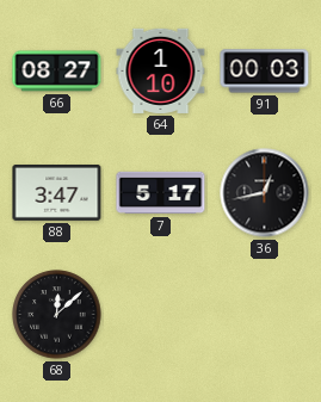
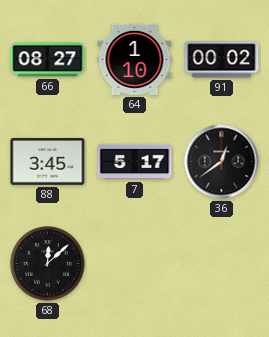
91: 00:03 -> 00:02 (222, 60)
88: 3:47 -> 3:45 (48, 162)
36: 12:43 -> 12:39 (222, 162)
